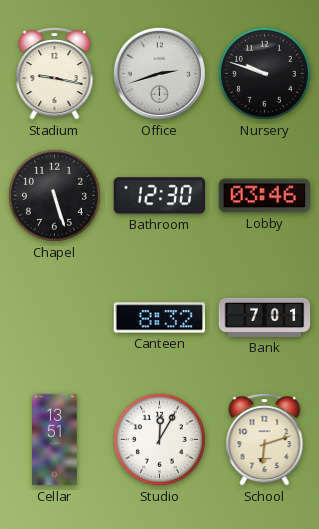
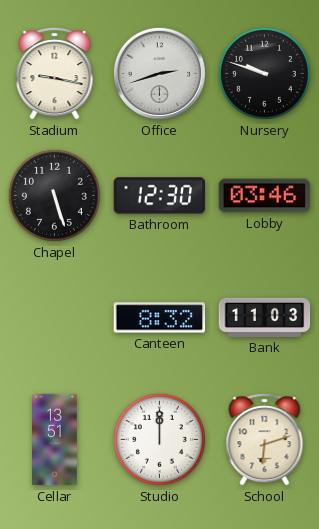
Bank: 7:01 -> 11:03 (265, 317)
Studio: 12:05 -> 12:00 (159, 439)
